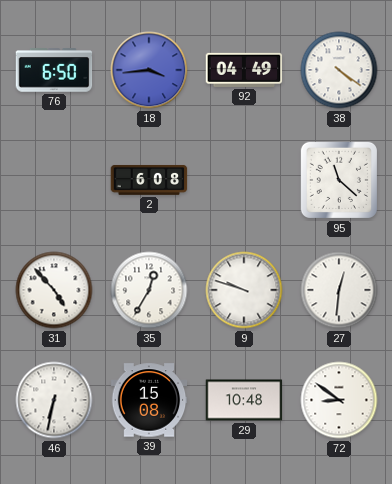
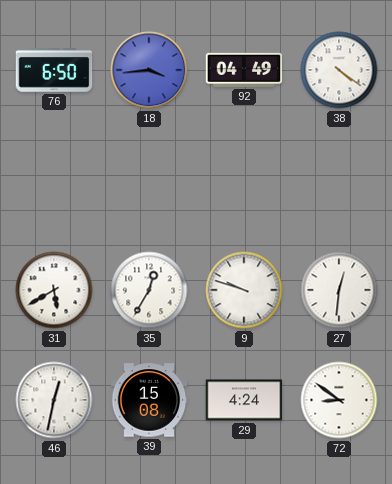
2: 6:08 -> none (149, 180)
95: 11:22 -> none (339, 180)
31: 4:53 -> 5:40 (54, 290)
46: 6:32 -> 12:32 (54, 400)
29: 10:48 -> 4:24 (244, 400)
